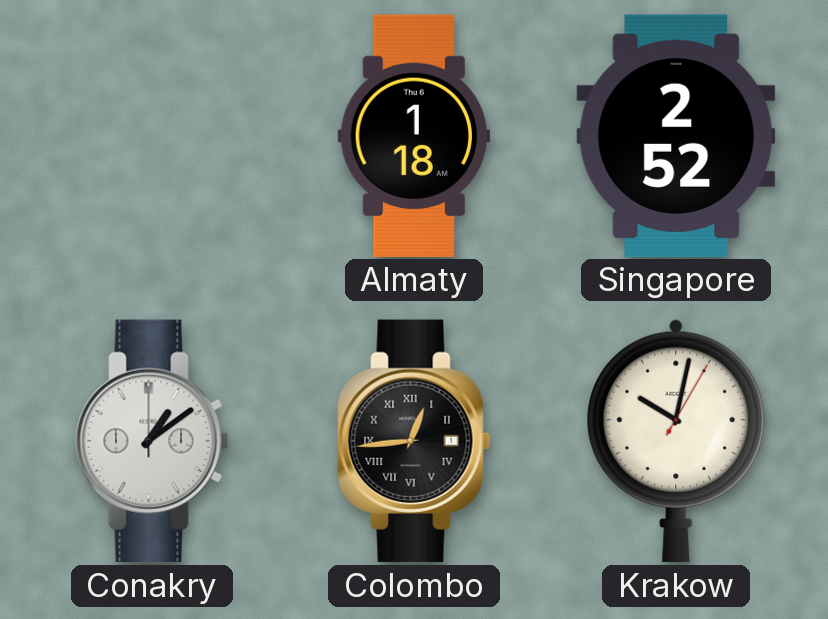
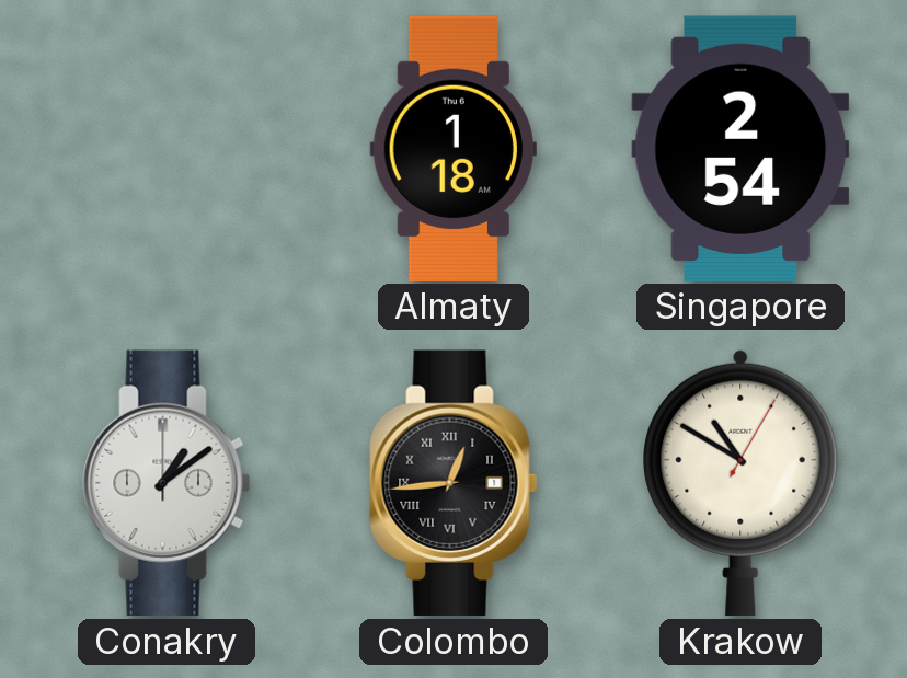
Singapore: 2:52 -> 2:54 (740, 148)
Krakow: 10:02 -> 10:50 (740, 482)
